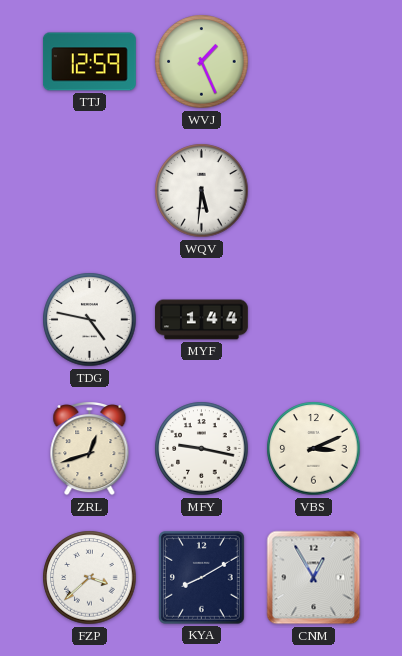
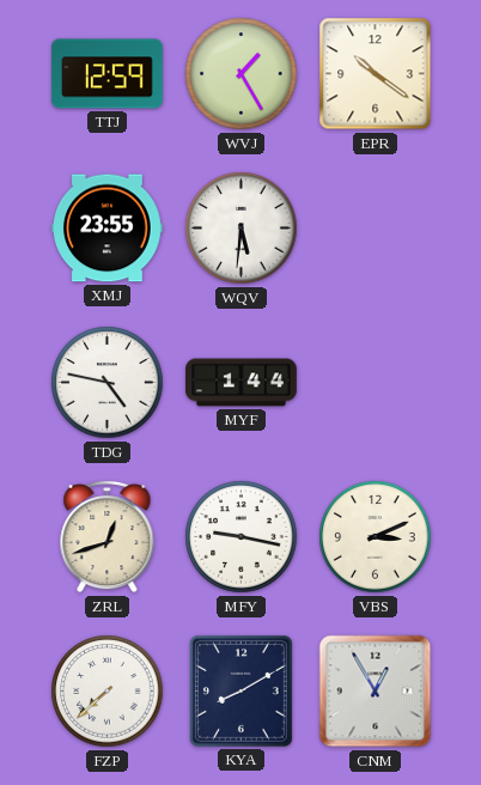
WVJ: 1:26 -> 1:25 (242, 74)
EPR: none -> 10:21 (376, 74)
XMJ: none -> 23:55 (108, 229)
FZP: 3:38 -> 7:38 (108, 692)
